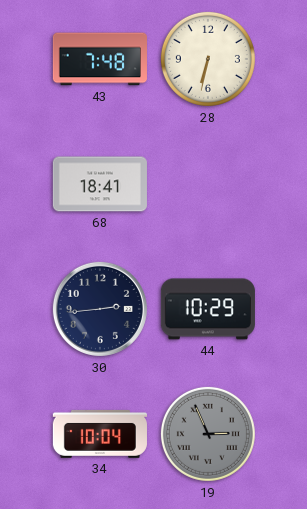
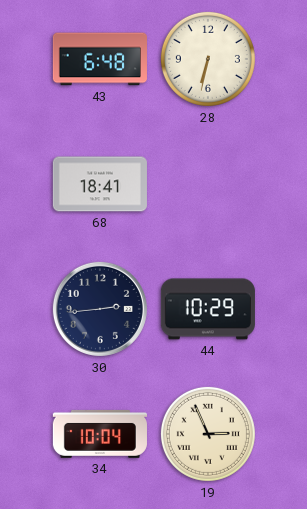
43: 7:48 -> 6:48 (100, 59)
19 dial: grey -> cream (208, 434)
